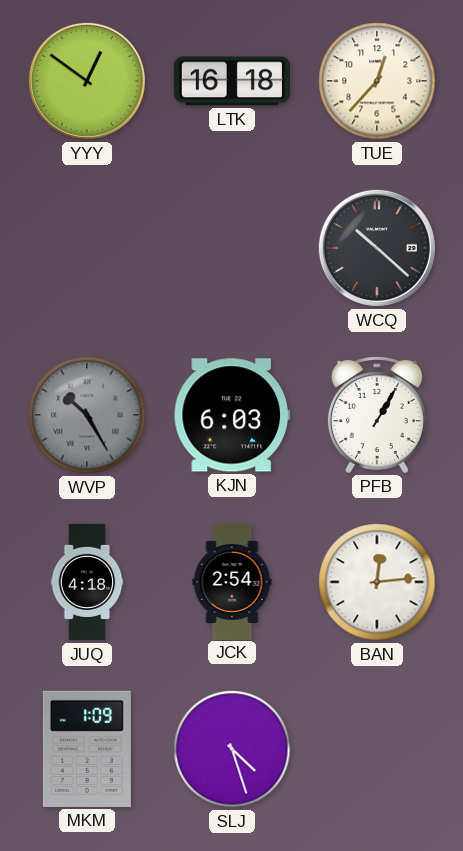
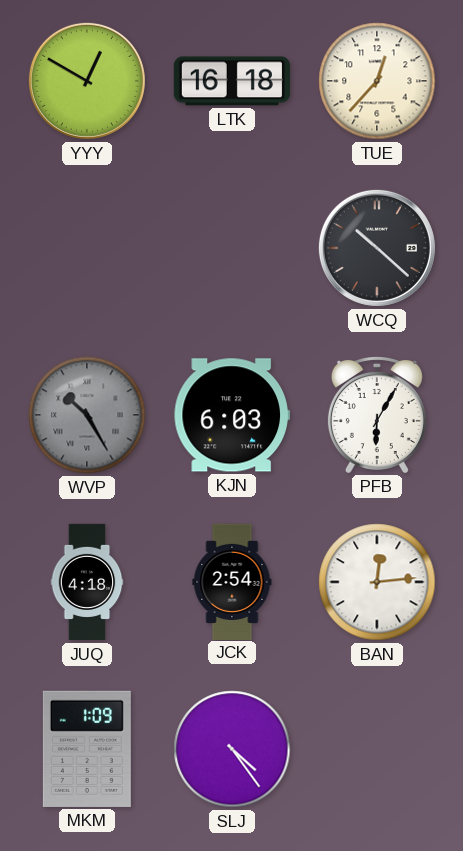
YYY: 12:51 -> 12:50 (87, 81)
PFB: 1:05 -> 6:05 (377, 414)
SLJ: 4:27 -> 4:24 (232, 749)
